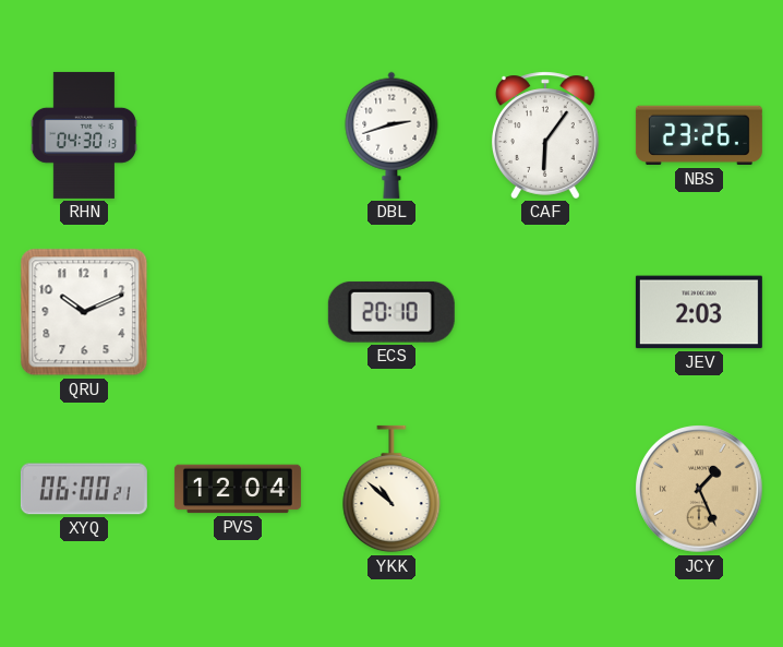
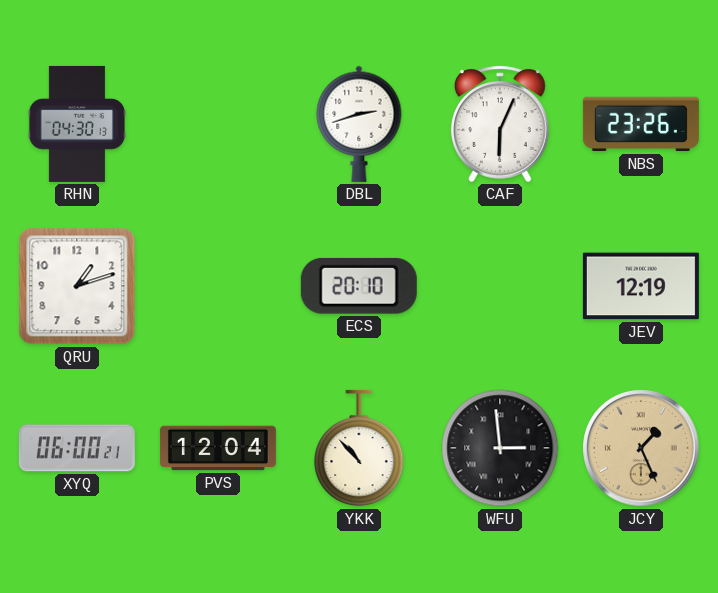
CAF: 6:06 -> 6:04 (500, 124)
QRU: 10:11 -> 1:12 (77, 286)
JEV: 2:03 -> 12:19 (641, 286)
YKK: 10:52 -> 10:53 (359, 448)
WFU: none -> 2:59 (500, 448)
